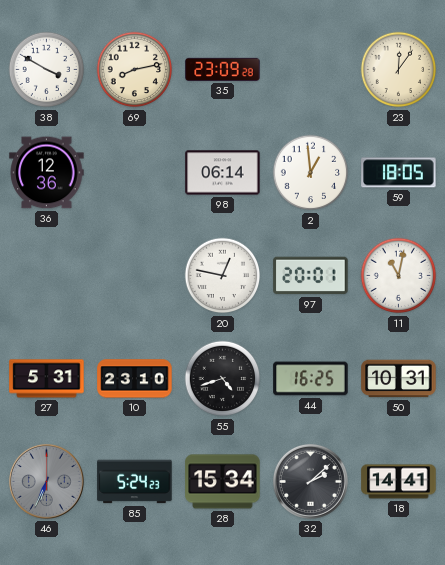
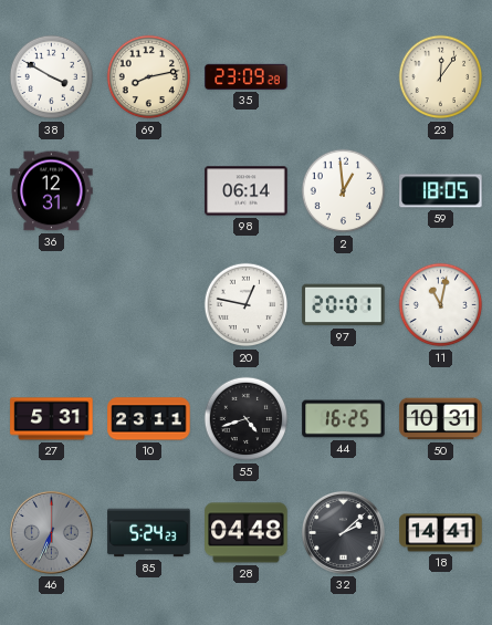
36: 12:36 -> 12:31 (52, 191)
10: 23:10 -> 23:11 (149, 419)
28: 15:34 -> 04:48 (247, 533)
